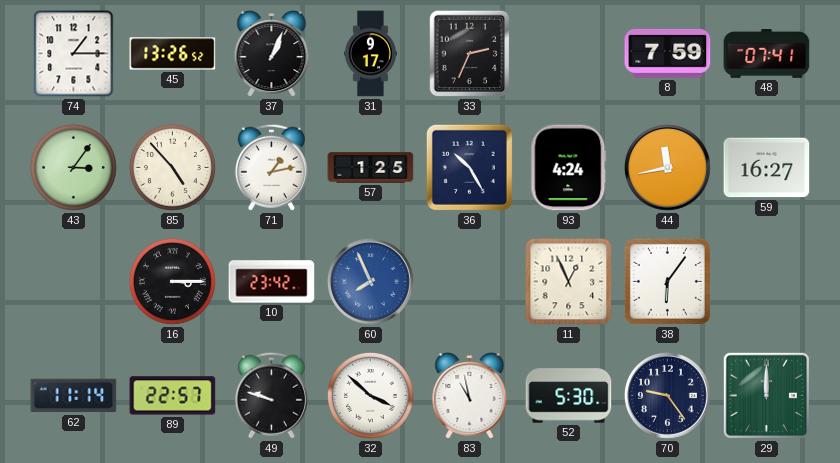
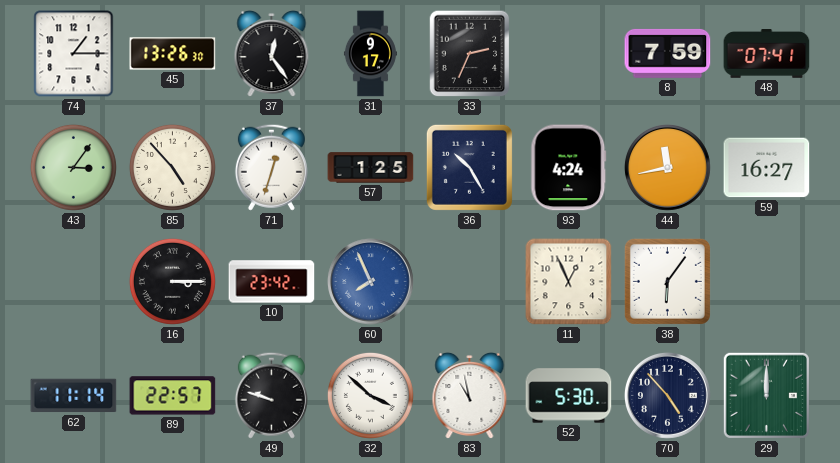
45: 13:26:52 -> 13:26:30 (173, 54)
37: 1:04 -> 12:24 (272, 54)
71: 1:13 -> 12:33 (271, 167)
70: 9:24 -> 4:53 (667, 395)
